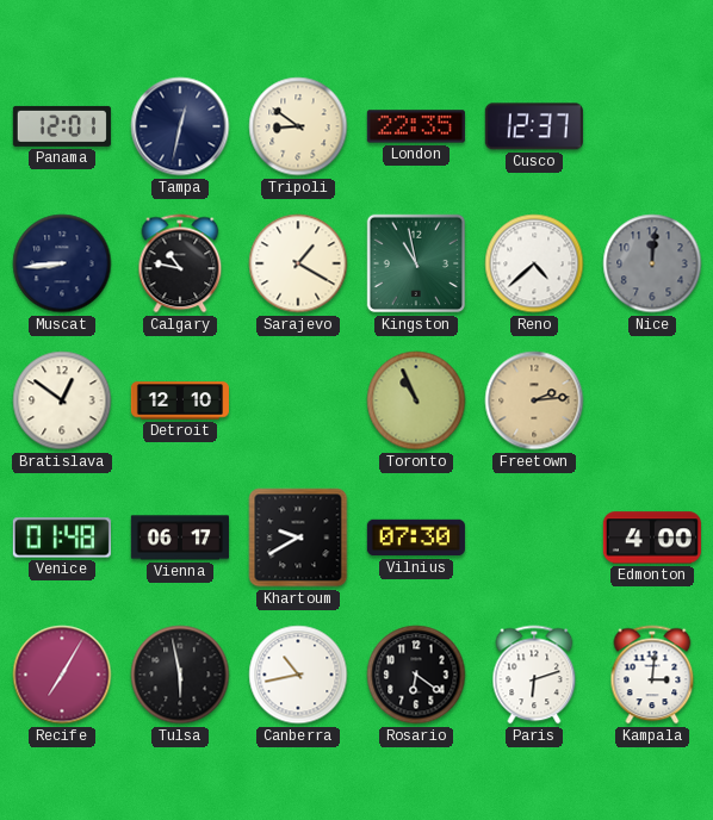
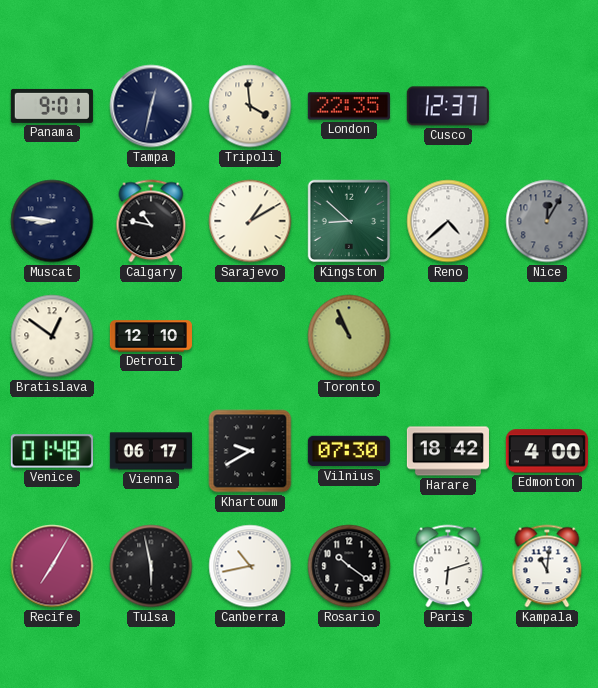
Panama: 12:01 -> 9:01 (52, 106)
Tripoli: 8:51 -> 3:59 (250, 106)
Muscat: 8:44 -> 8:46 (52, 221)
Sarajevo: 1:20 -> 1:10 (250, 221)
Kingston: 10:58 -> 8:52 (349, 221)
Nice: 12:01 -> 12:05 (547, 221)
Freetown: 2:14 -> none (534, 400)
Harare: none -> 18:42 (448, 451)
Rosario: 6:21 -> 10:21 (349, 566)
Kampala: 3:01 -> 11:01 (547, 566)
